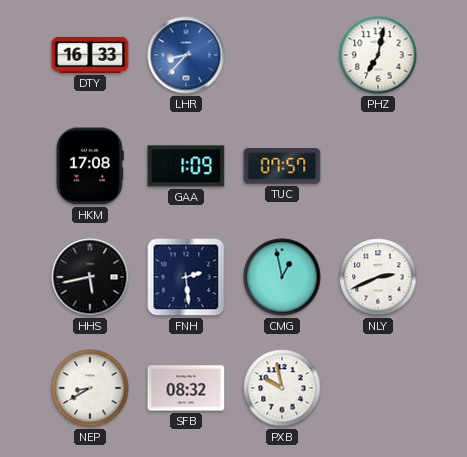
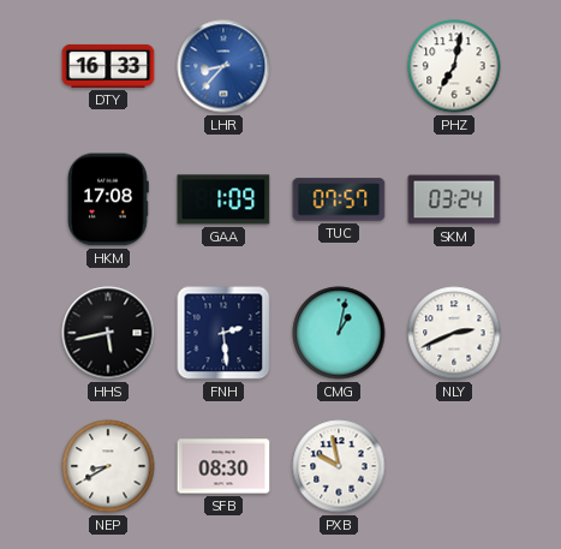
SKM: none -> 03:24 (454, 199)
CMG: 12:58 -> 1:02 (339, 333)
SFB: 08:32 -> 08:30 (223, 466)
